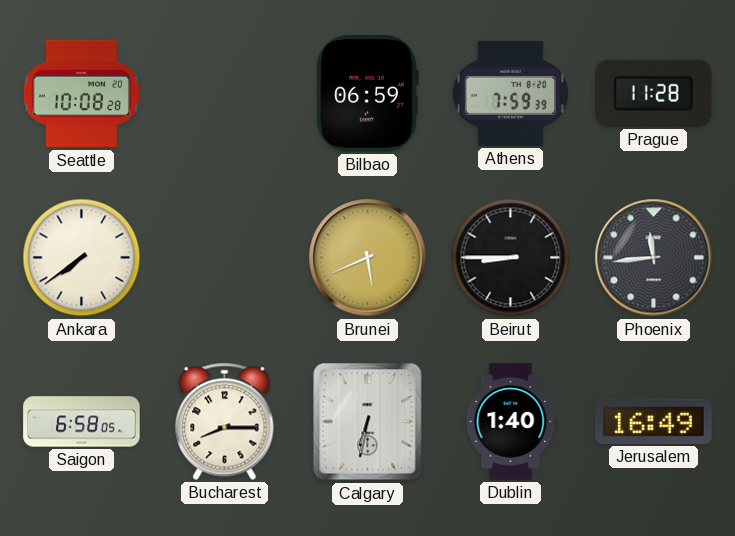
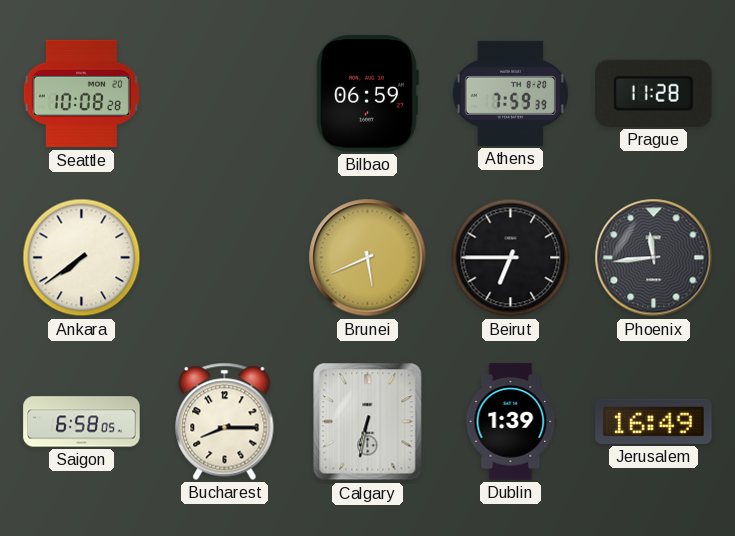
Beirut: 8:45 -> 6:45 (511, 258)
Dublin: 1:40 -> 1:39 (511, 422)
